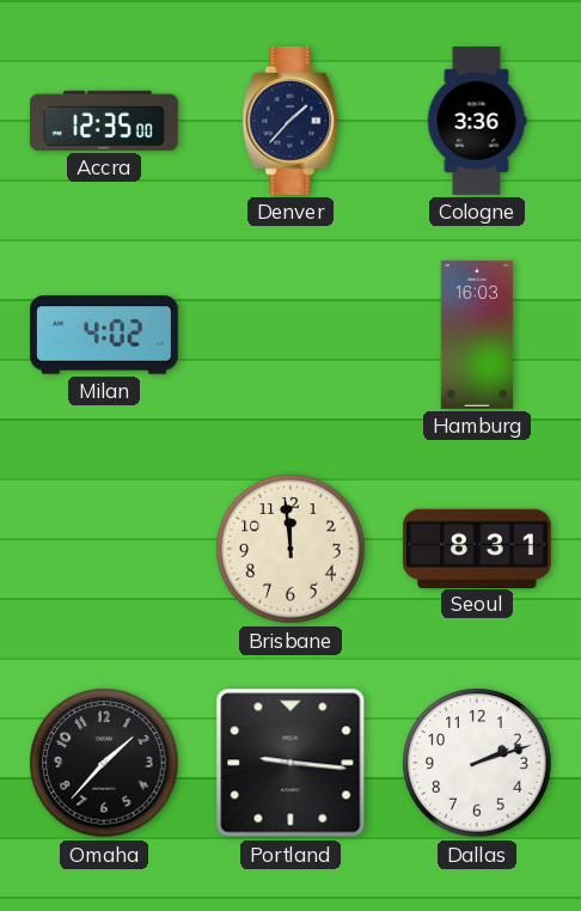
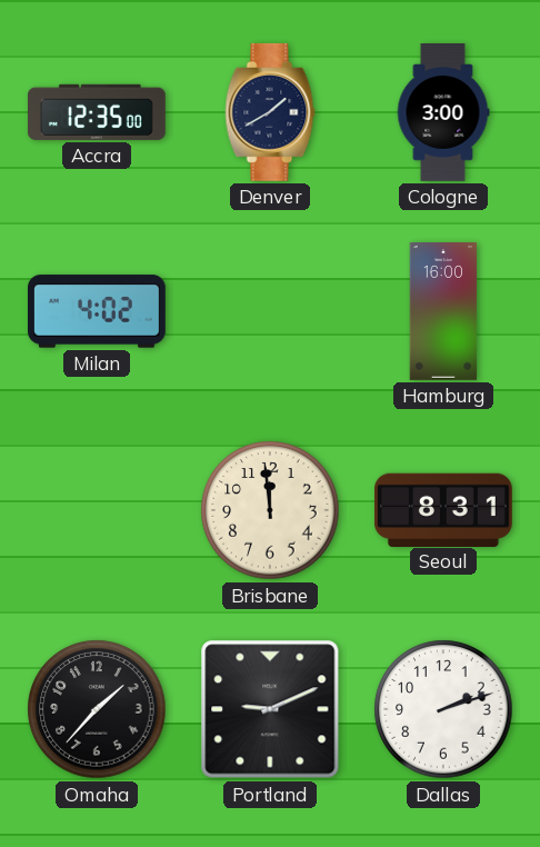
Denver: 1:37 -> 1:40 (270, 112)
Cologne: 3:36 -> 3:00 (443, 113)
Hamburg: 16:03 -> 16:00 (443, 312)
Portland: 9:16 -> 9:11 (270, 709)
